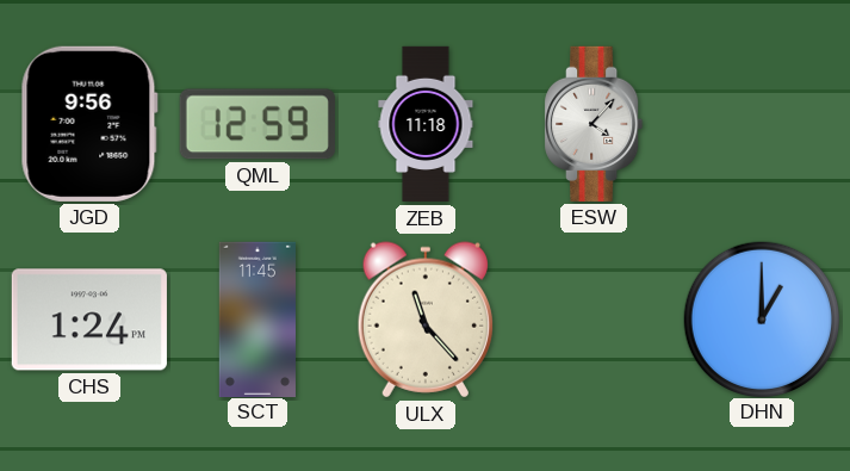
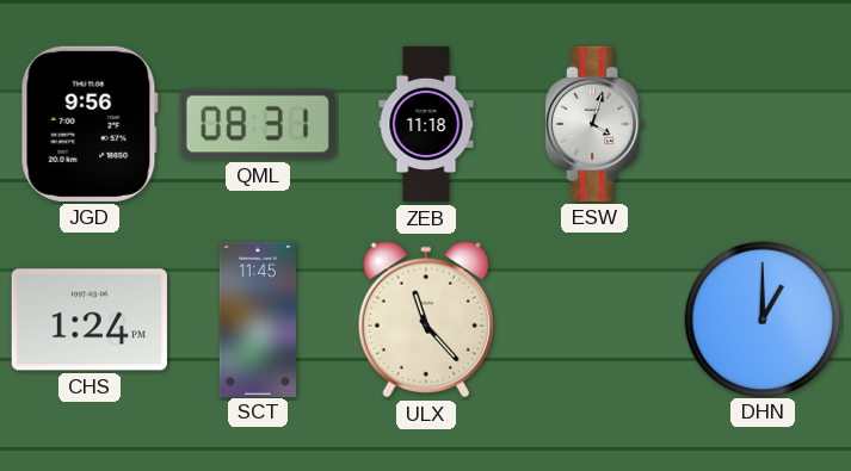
QML: 12:59 -> 08:31 (258, 124)
ESW: 4:07 -> 4:03 (594, 124)
